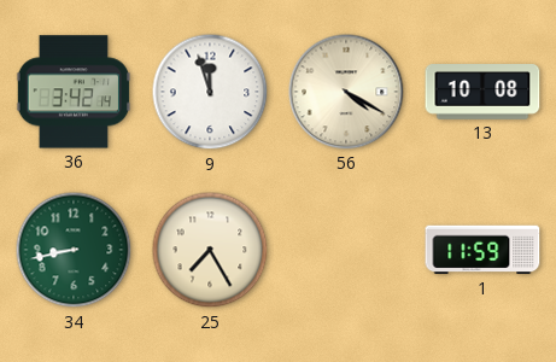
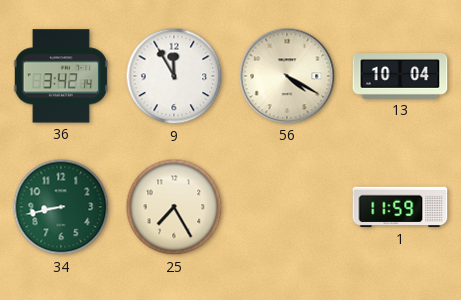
9: 11:57 -> 11:55 (174, 76)
13: 10:08 -> 10:04 (400, 77)
